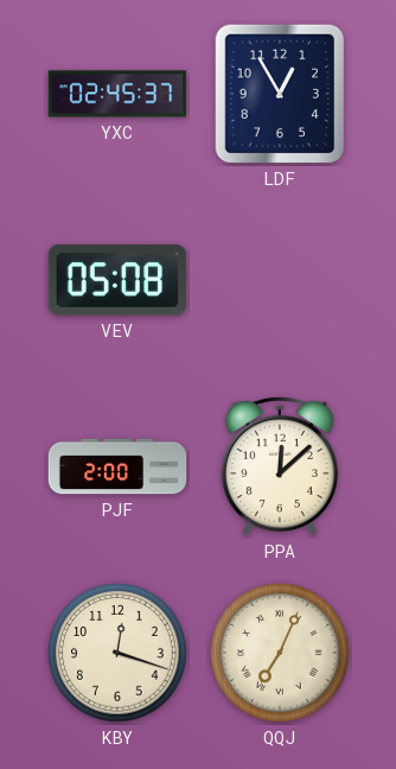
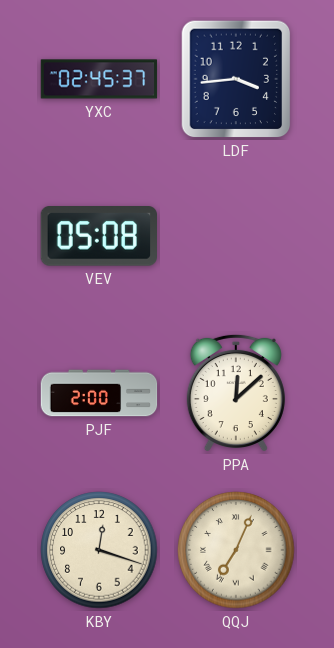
LDF: 12:55 -> 3:44 (236, 79)
